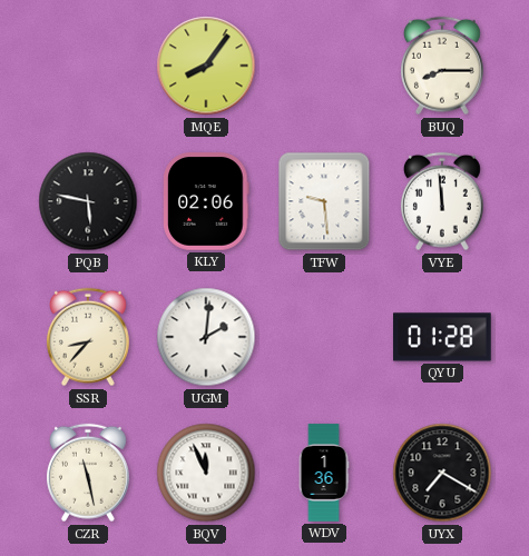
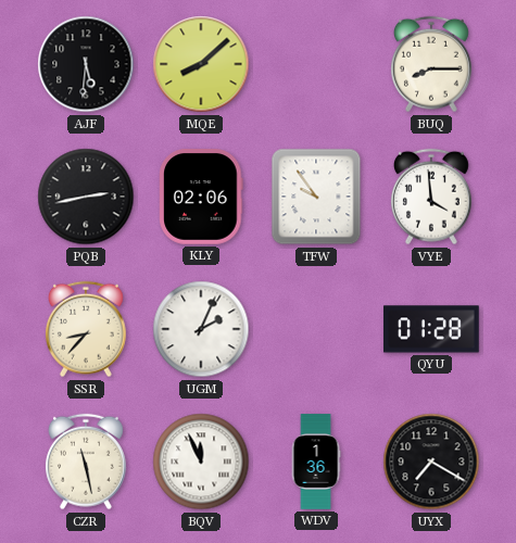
AJF: none -> 5:31 (86, 64)
MQE: 8:06 -> 8:08 (201, 64)
PQB: 5:47 -> 2:43 (86, 197)
TFW: 9:29 -> 9:54 (316, 197)
VYE: 11:59 -> 3:59 (431, 197)
UGM: 2:01 -> 2:04 (201, 329)
